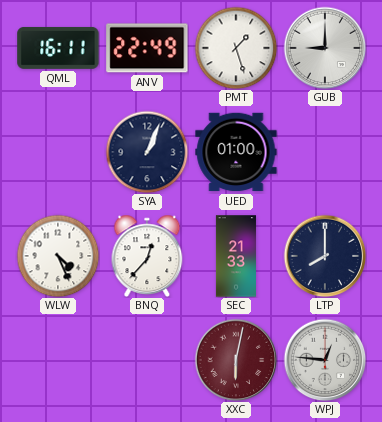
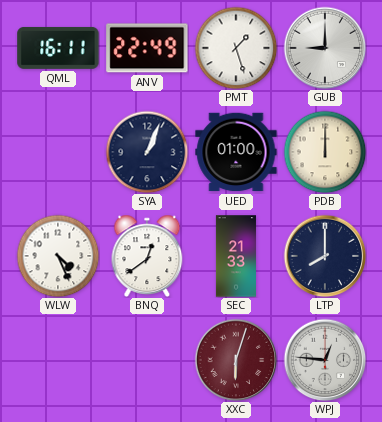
PDB: none -> 12:00 (325, 152)
BNQ: 12:37 -> 12:39 (147, 256)
XXC: 6:02 -> 6:03 (236, 360)
